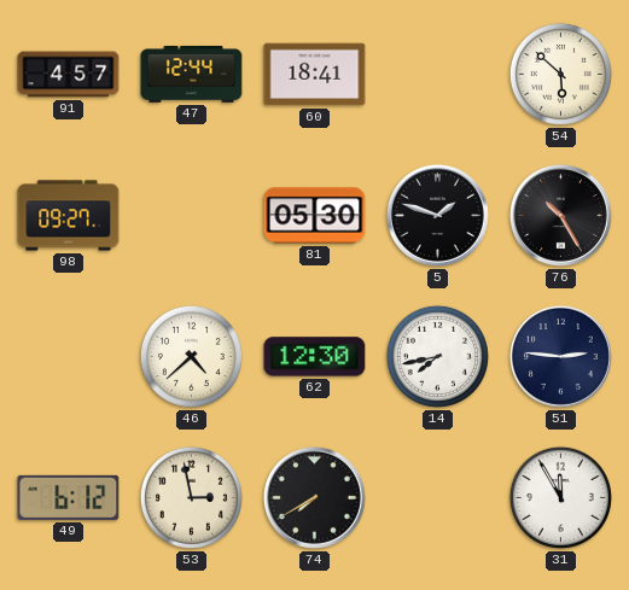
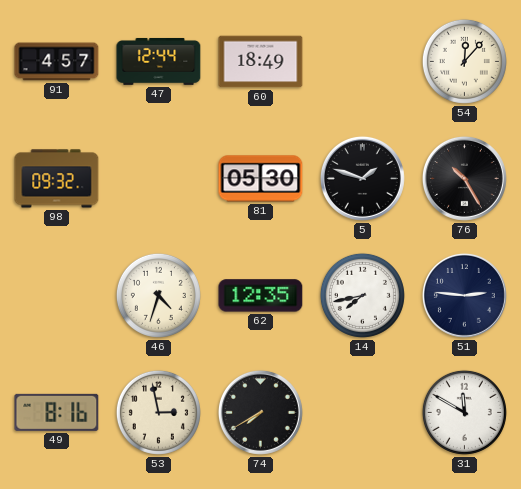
60: 18:41 -> 18:49 (261, 62)
54: 5:52 -> 12:07 (464, 61)
98: 09:27 -> 09:32 (57, 179)
46: 4:38 -> 4:33 (158, 295)
62: 12:30 -> 12:35 (261, 296)
49: 6:12 -> 8:16 (57, 412)
31: 11:55 -> 11:50 (464, 412)
